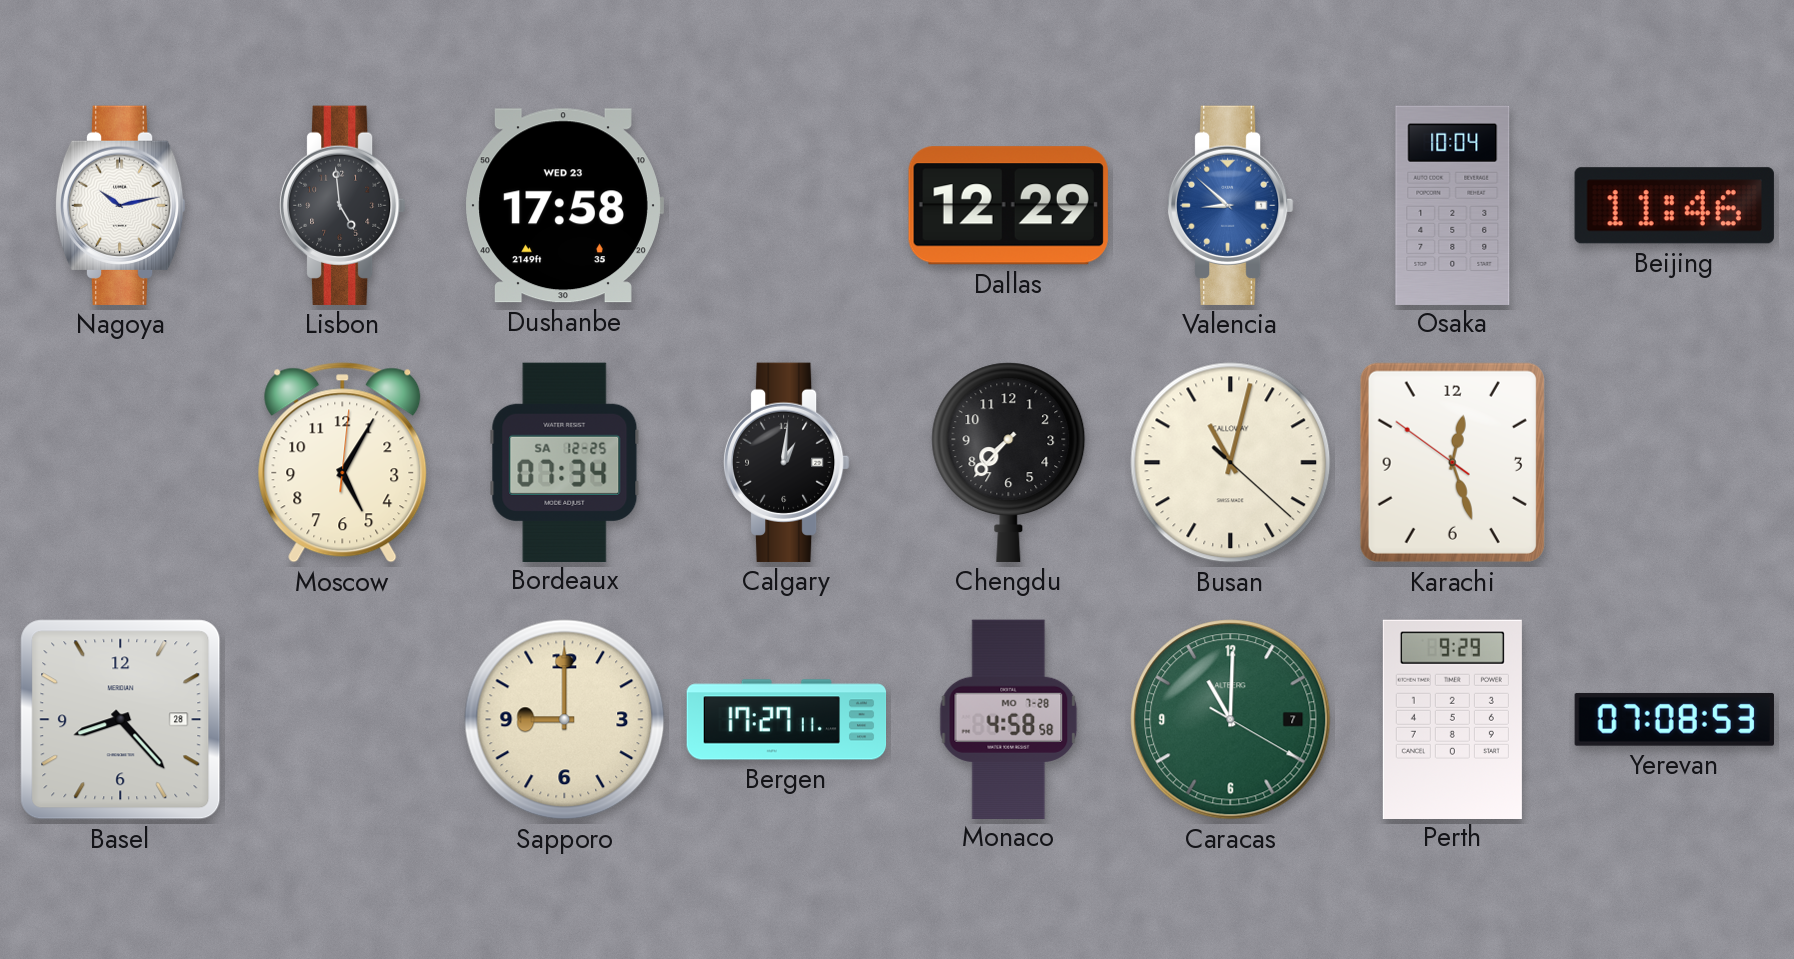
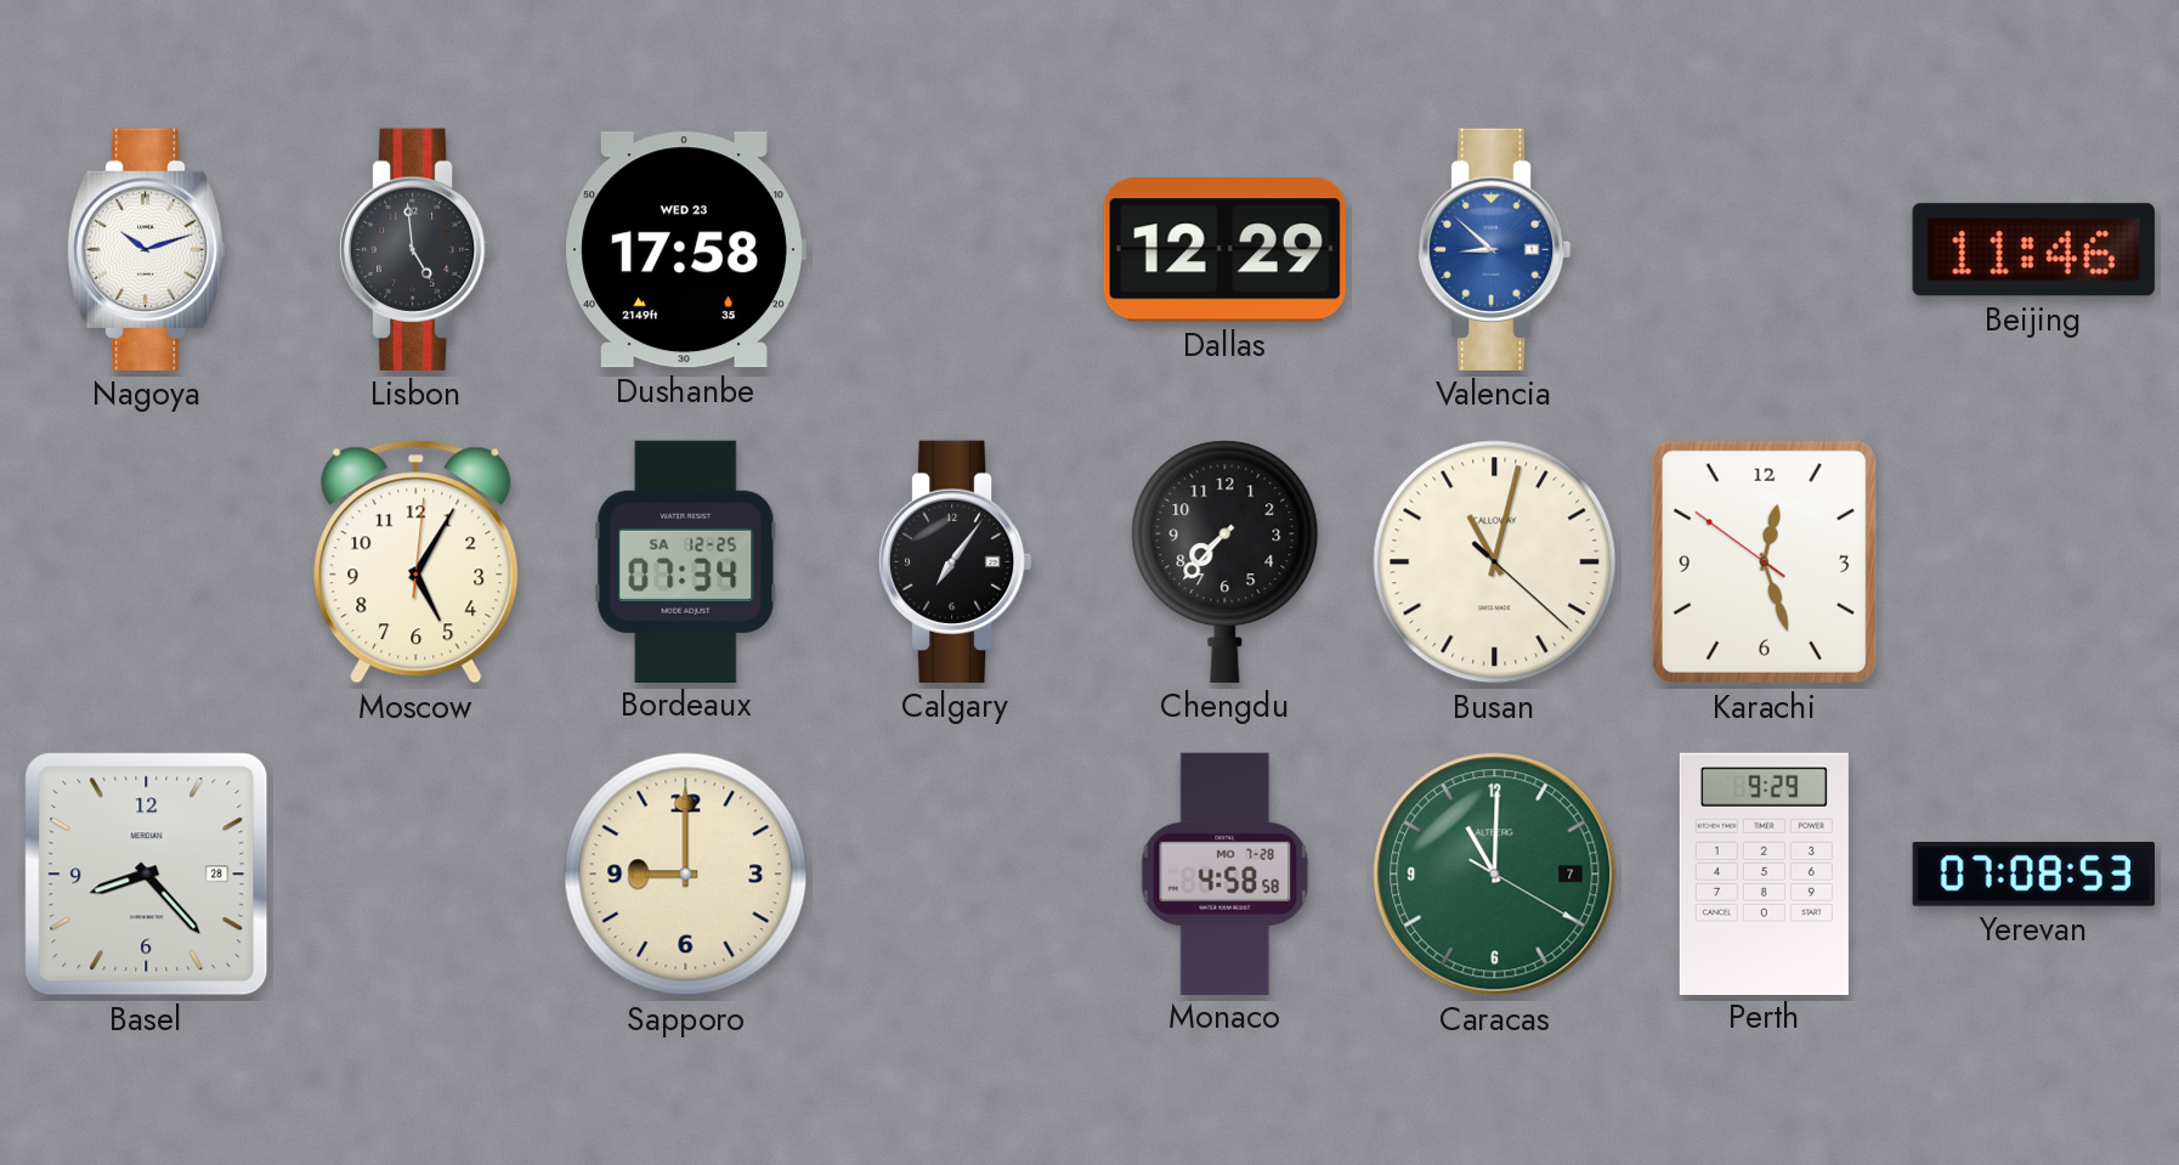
Nagoya: 10:13 -> 10:12 (146, 249)
Osaka: 10:04 -> none (1453, 205)
Calgary: 1:01 -> 7:06 (955, 561)
Bergen: 17:27 -> none (787, 720)
